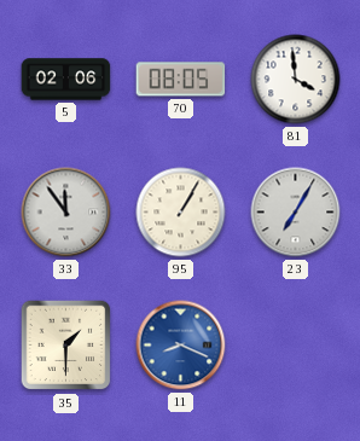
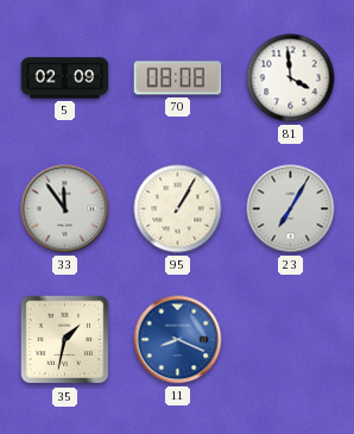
5: 02:06 -> 02:09 (65, 78)
70: 08:05 -> 08:08 (178, 78)
35: 1:30 -> 1:32 (65, 340)
